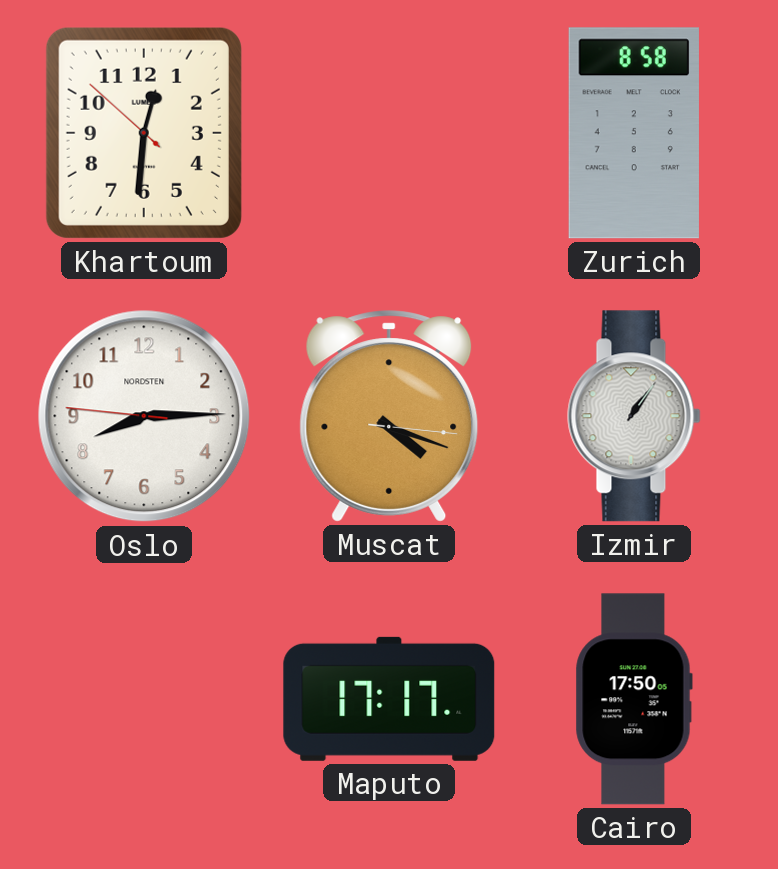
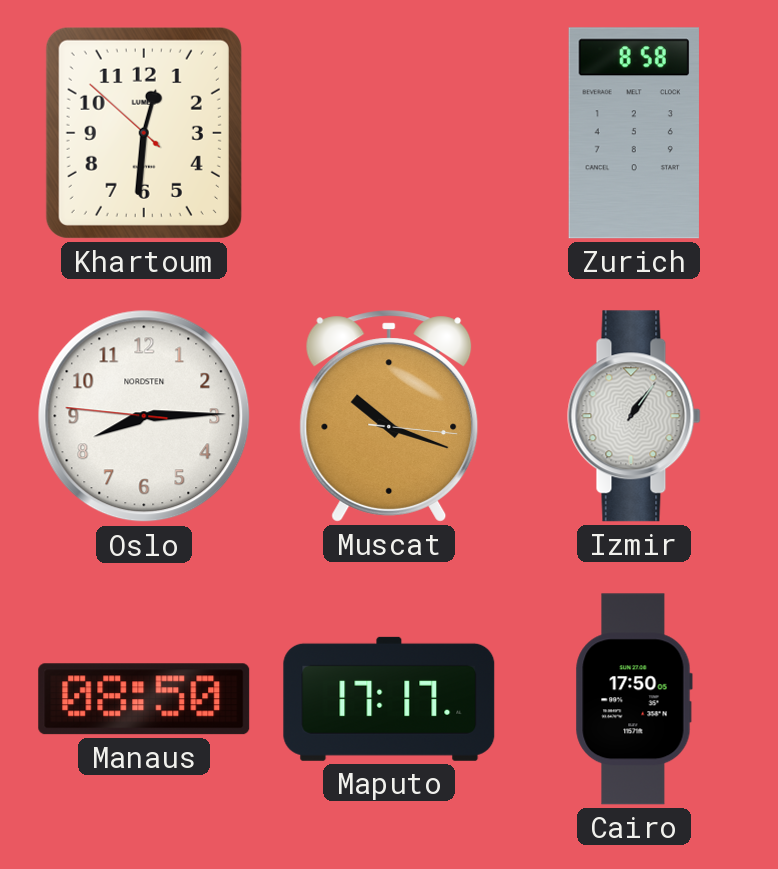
Muscat: 4:18 -> 10:18 (389, 416)
Manaus: none -> 08:50 (144, 699)
